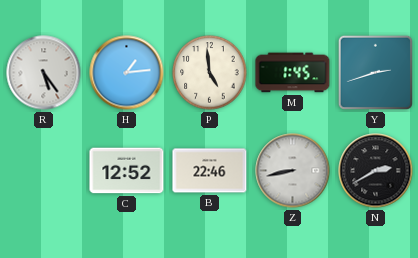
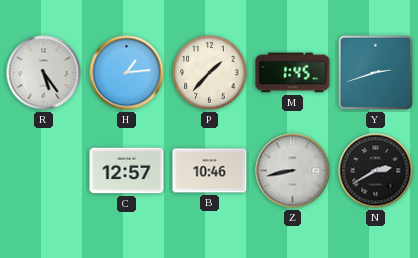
P: 4:59 -> 1:37 (210, 73)
C: 12:52 -> 12:57 (127, 171)
B: 22:46 -> 10:46 (210, 171)
